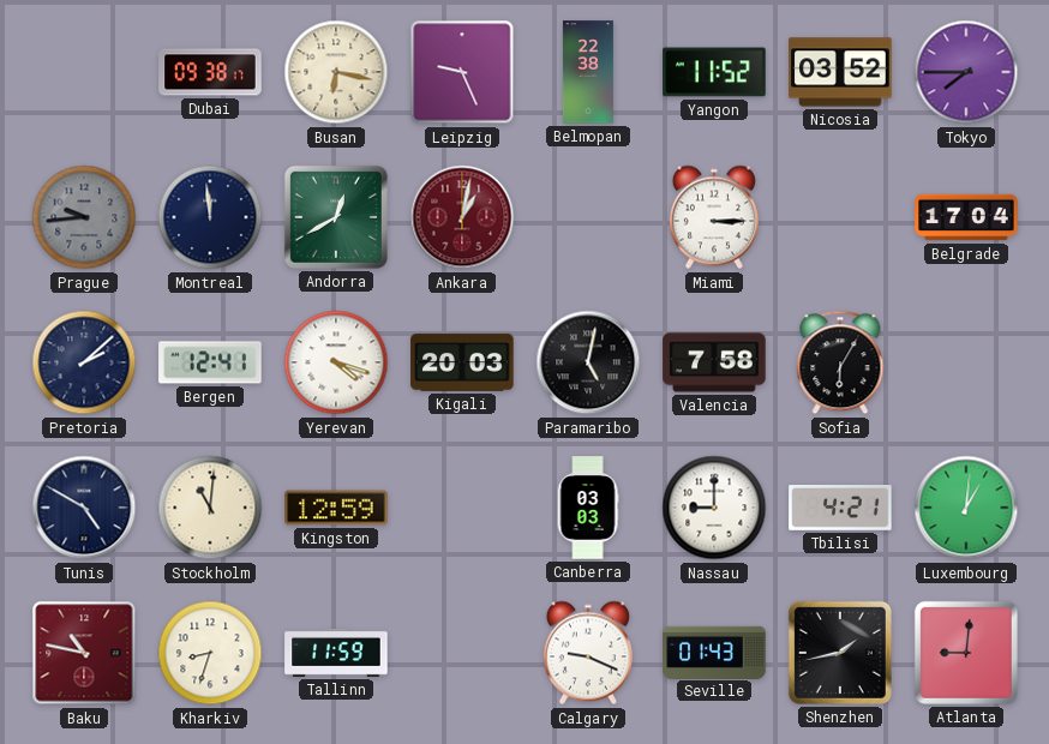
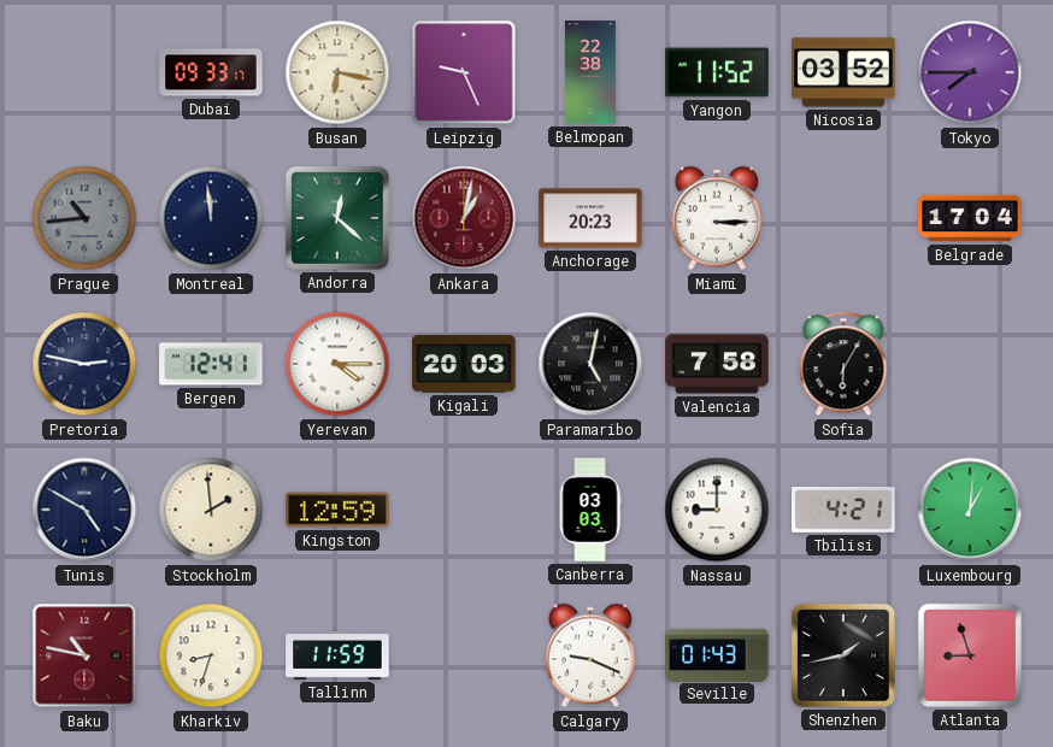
Dubai: 09:38 -> 09:33 (211, 72)
Prague: 9:44 -> 10:44 (84, 218)
Andorra: 12:40 -> 12:22 (337, 218)
Anchorage: none -> 20:23 (590, 218)
Pretoria: 2:08 -> 2:47 (84, 364)
Yerevan: 4:18 -> 4:15 (337, 364)
Stockholm: 11:01 -> 1:59 (211, 510)
Atlanta: 9:01 -> 8:57 (970, 655)
